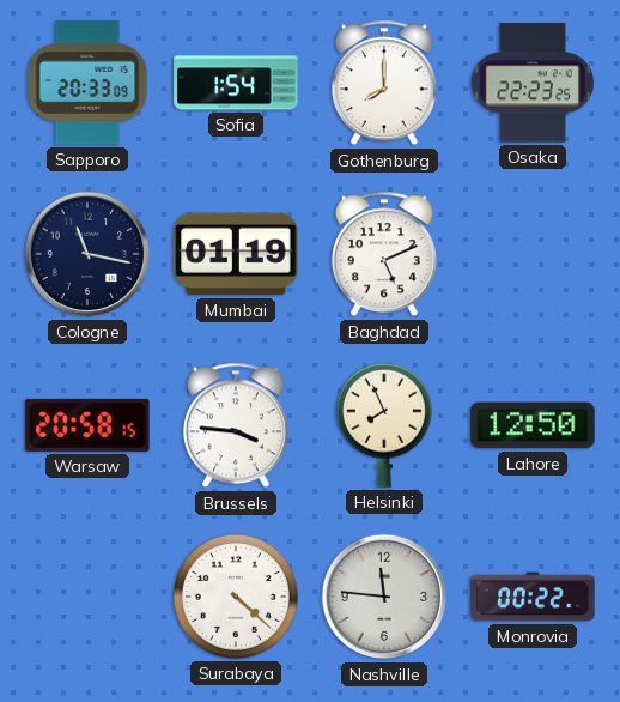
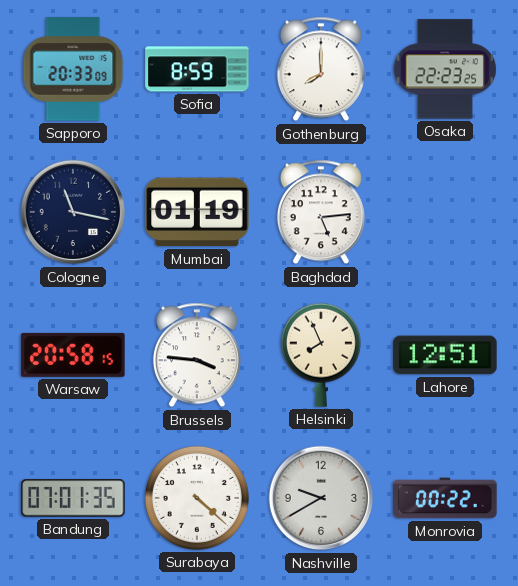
Sofia: 1:54 -> 8:59 (197, 69)
Baghdad: 5:11 -> 5:14 (321, 212)
Lahore: 12:50 -> 12:51 (445, 355)
Bandung: none -> 07:01 (73, 498)
Nashville: 11:46 -> 9:40 (321, 498)
